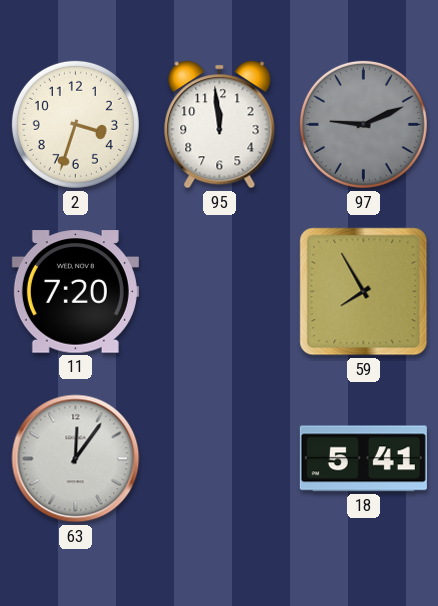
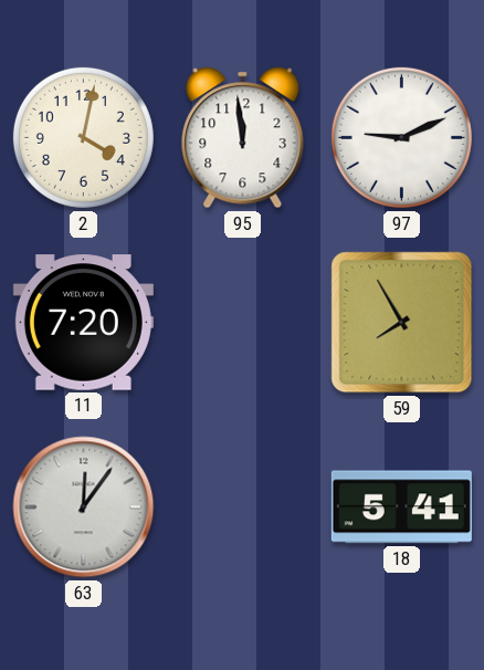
2: 3:33 -> 4:02 (83, 137)
97 dial: grey -> white (401, 137)
